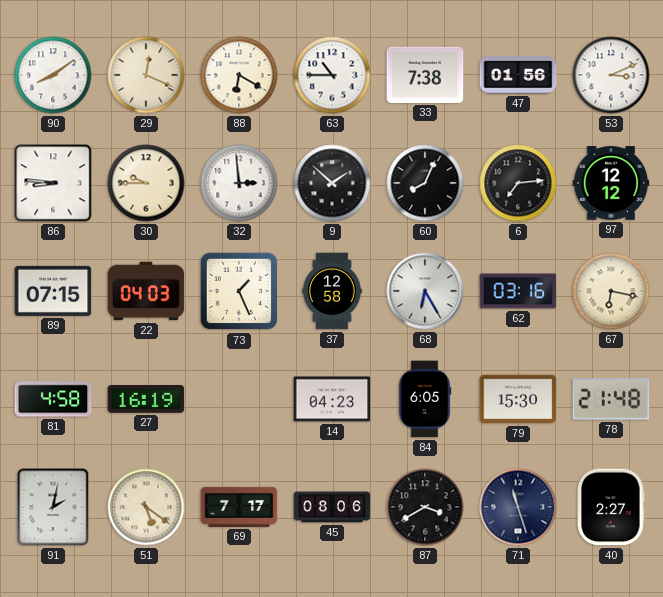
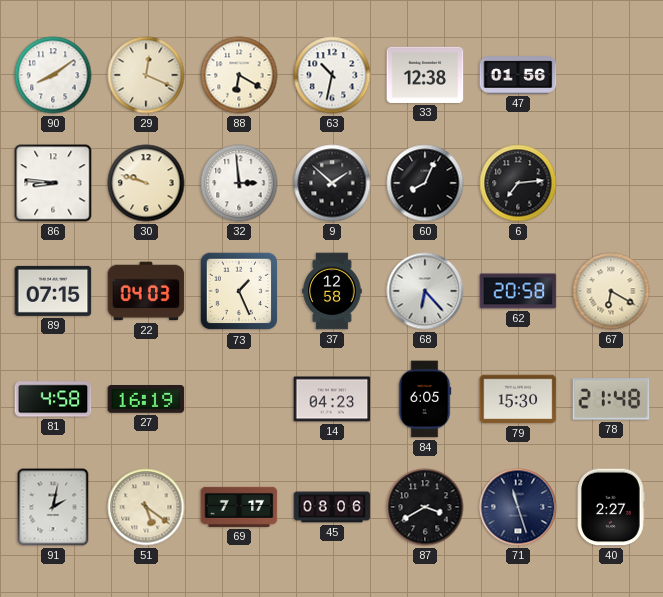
63: 10:45 -> 10:32 (332, 75)
33: 7:38 -> 12:38 (425, 75)
53: 3:11 -> none (611, 75)
30: 9:45 -> 9:48 (146, 183)
97: 12:12 -> none (611, 183)
68: 6:25 -> 6:23 (425, 291)
62: 03:16 -> 20:58 (518, 291)
67: 6:17 -> 6:20 (611, 291)
